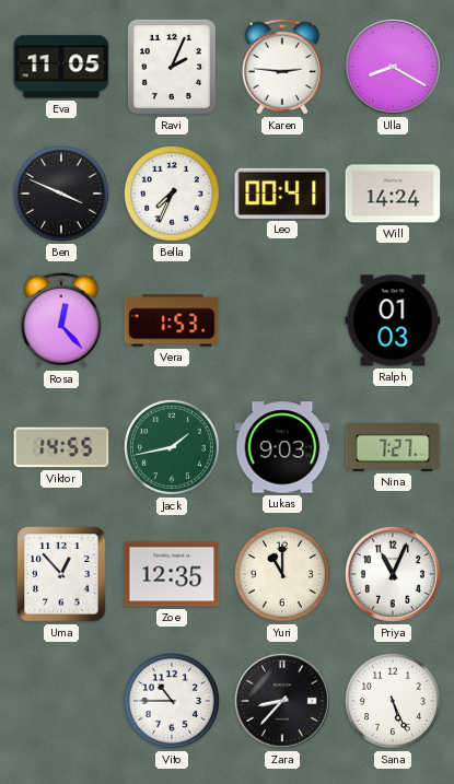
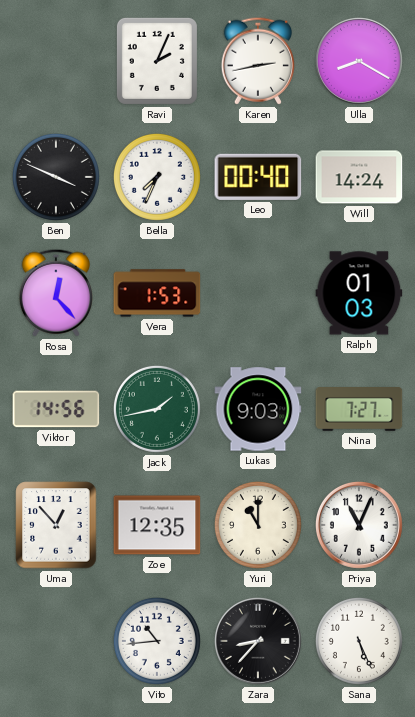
Eva: 11:05 -> none (61, 67)
Karen: 2:46 -> 2:43 (258, 61)
Leo: 00:41 -> 00:40 (258, 177)
Viktor: 14:55 -> 14:56 (56, 409)
Vito: 10:45 -> 10:44 (157, 641)
